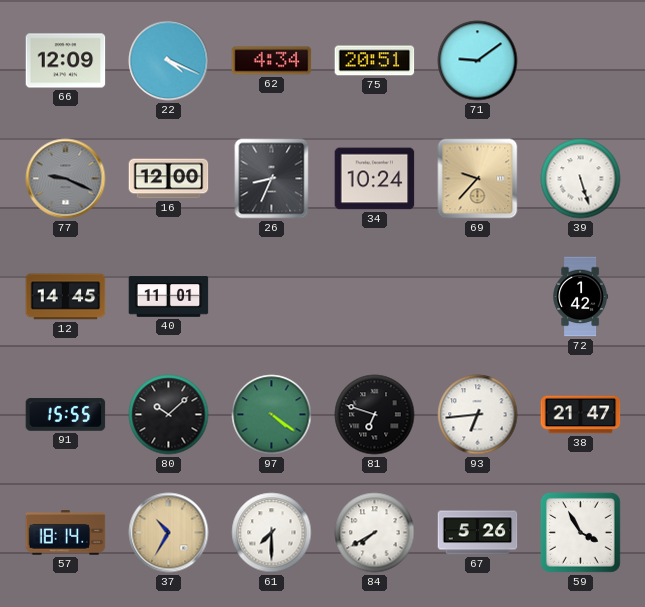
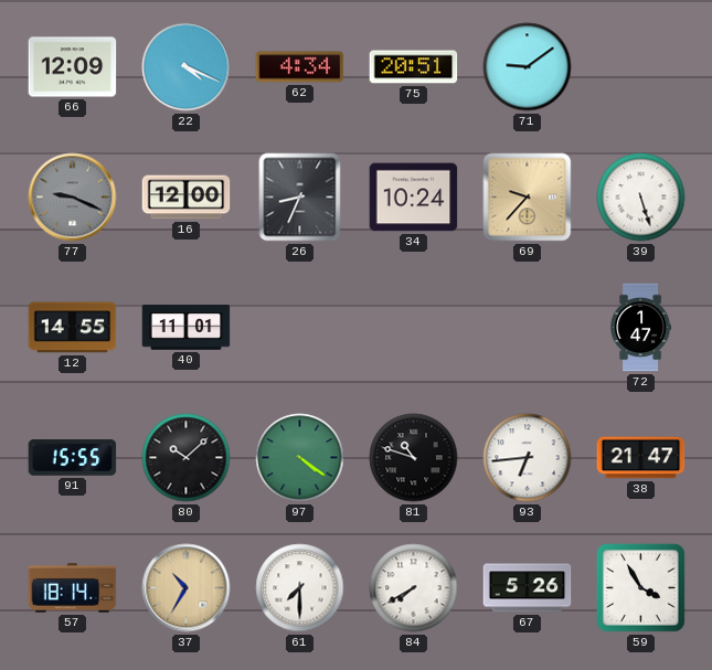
12: 14:45 -> 14:55 (73, 328)
72: 1:42 -> 1:47 (641, 328)
81: 6:48 -> 10:48 (414, 458)
